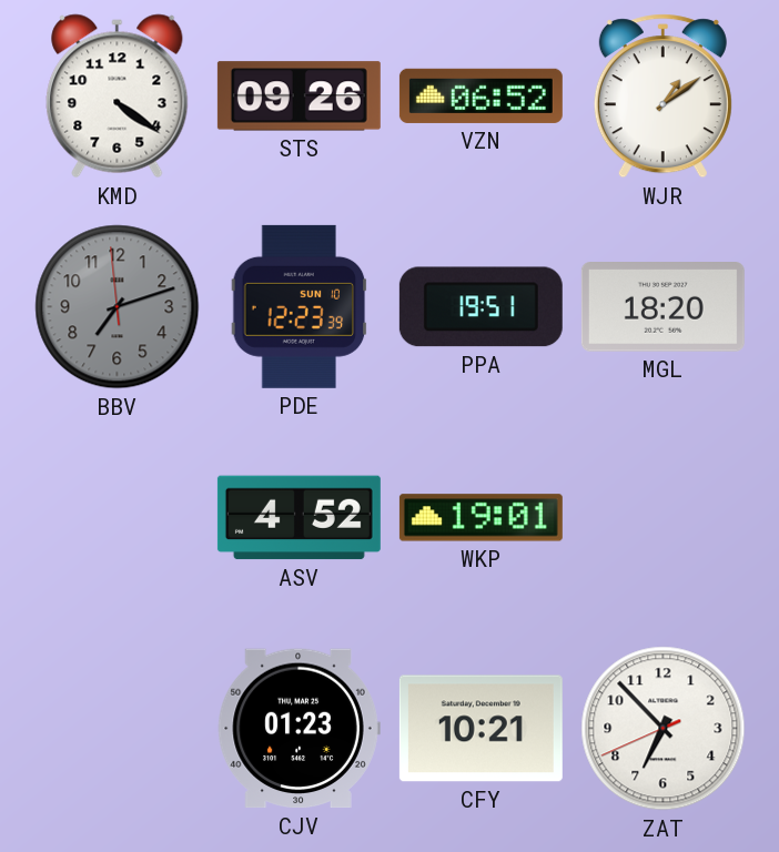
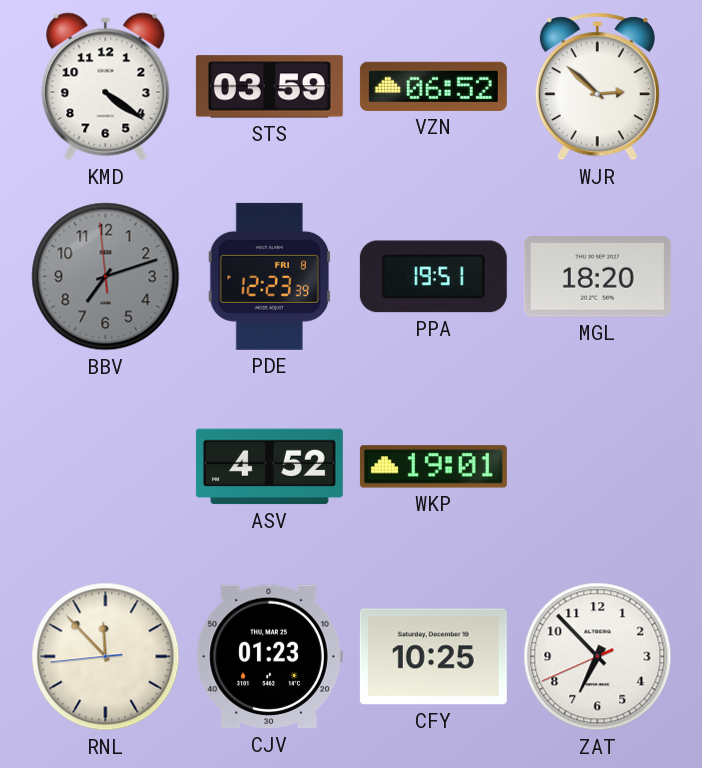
STS: 09:26 -> 03:59 (269, 87)
WJR: 1:09 -> 2:52 (597, 87)
PDE date: SUN 10 -> FRI 8 (270, 276)
RNL: none -> 11:52 (106, 657)
CFY: 10:21 -> 10:25 (433, 657)
